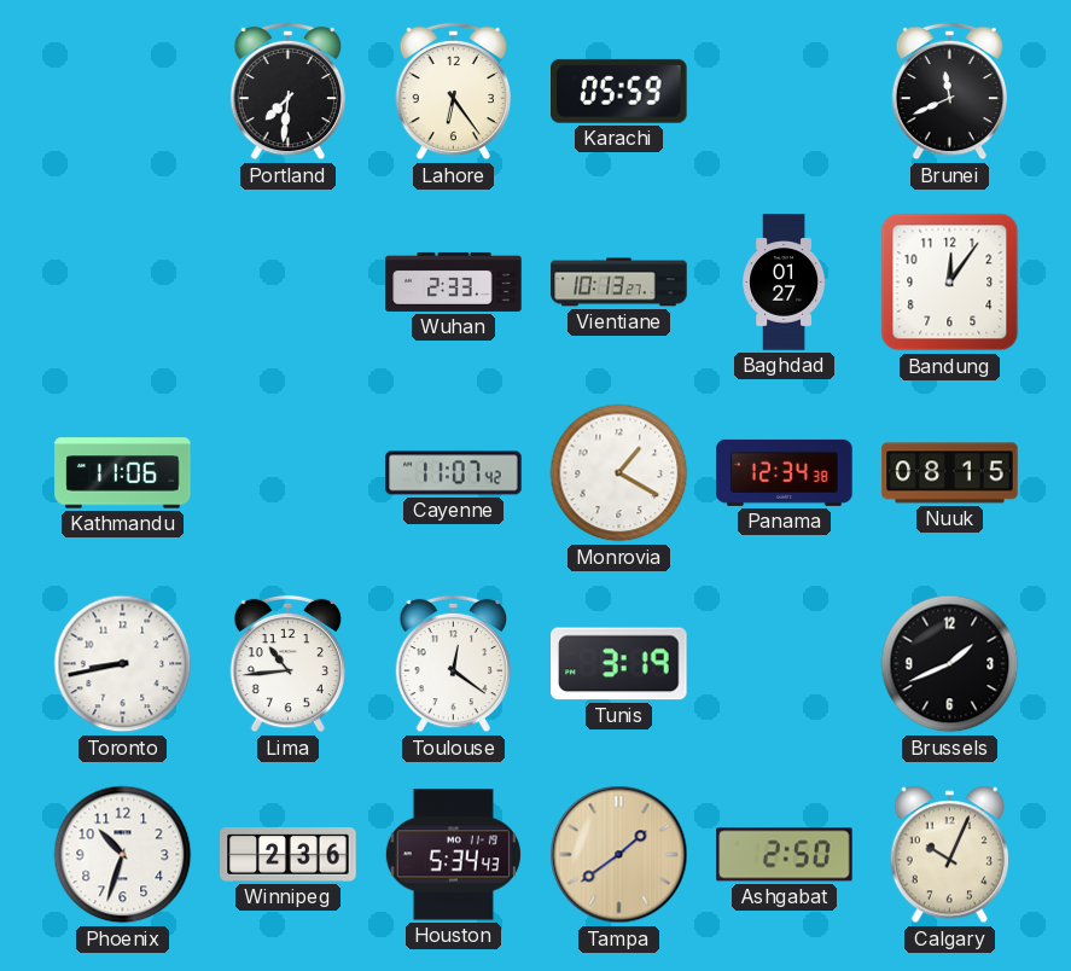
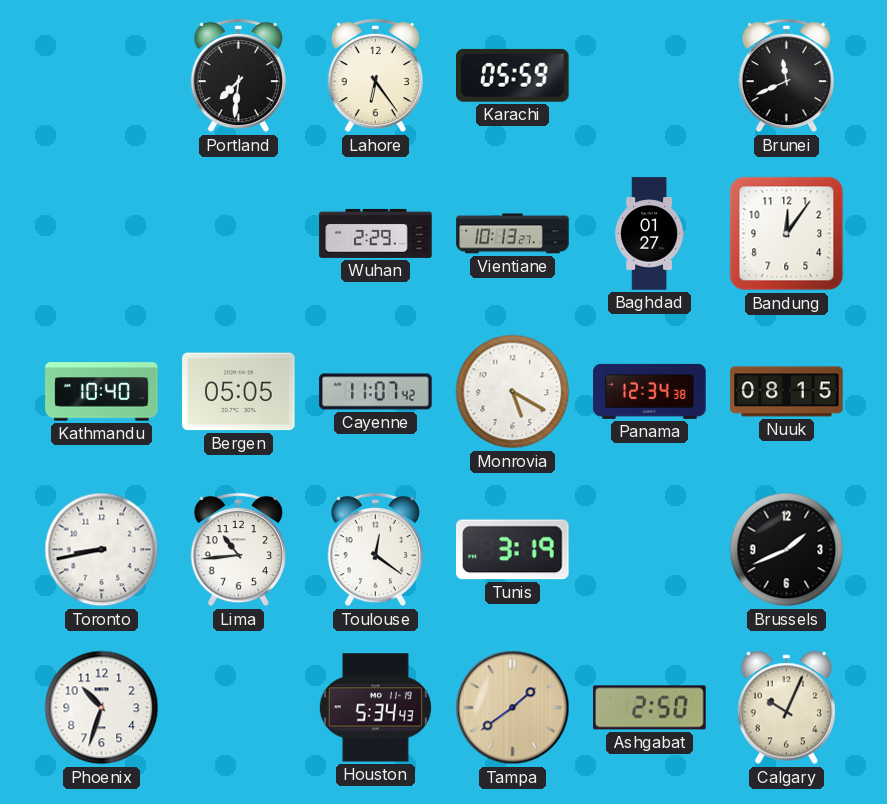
Wuhan: 2:33 -> 2:29 (376, 233)
Kathmandu: 11:06 -> 10:40 (102, 392)
Bergen: none -> 05:05 (239, 392)
Monrovia: 1:20 -> 5:20 (513, 392)
Winnipeg: 2:36 -> none (289, 855)
